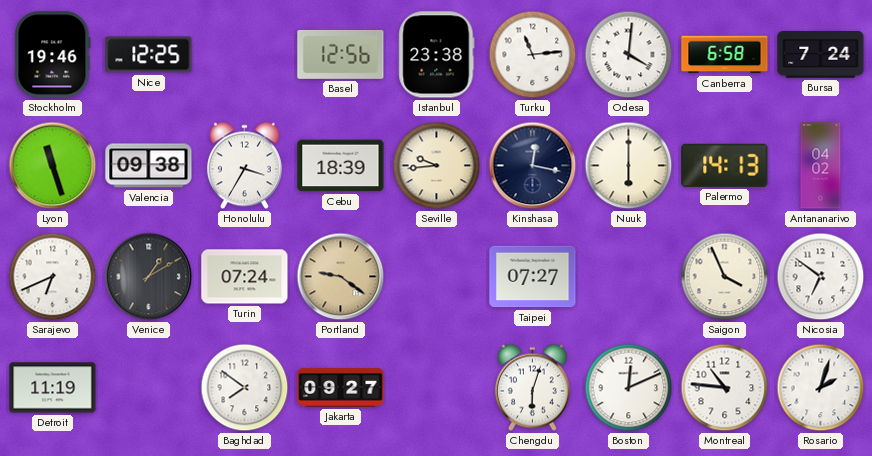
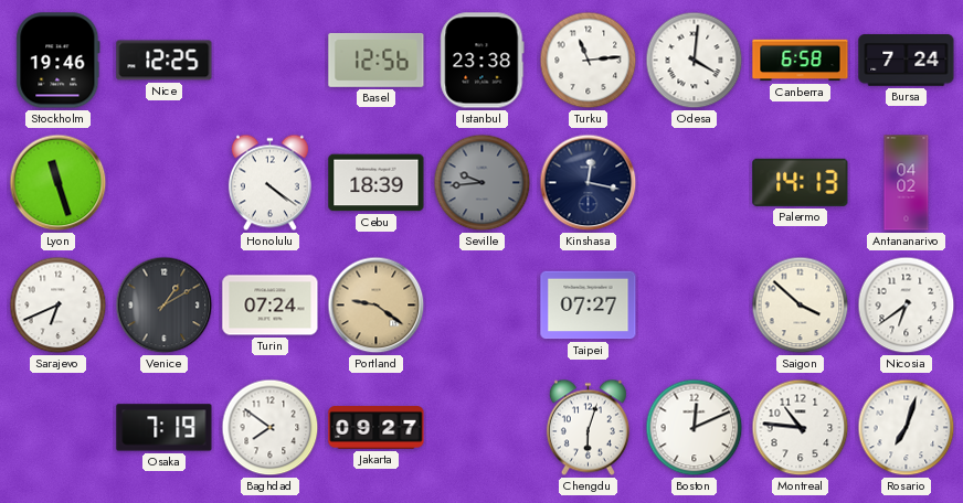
Valencia: 09:38 -> none (149, 166)
Honolulu: 3:35 -> 4:21 (269, 183)
Seville dial: cream -> grey (483, 183)
Nuuk: 6:00 -> none (629, 166)
Saigon: 3:56 -> 3:52 (801, 306)
Nicosia: 6:51 -> 6:39 (907, 306)
Detroit: 11:19 -> none (53, 388)
Osaka: none -> 7:19 (165, 428)
Rosario: 2:03 -> 7:03 (907, 428)
